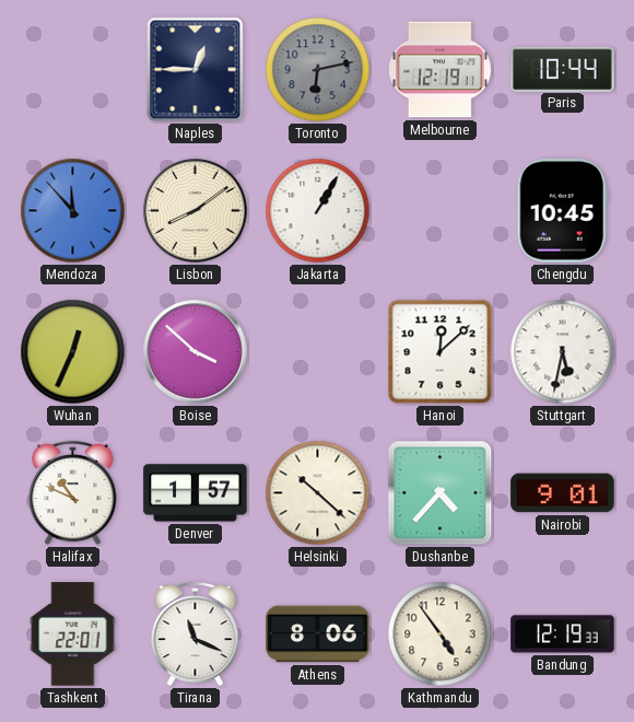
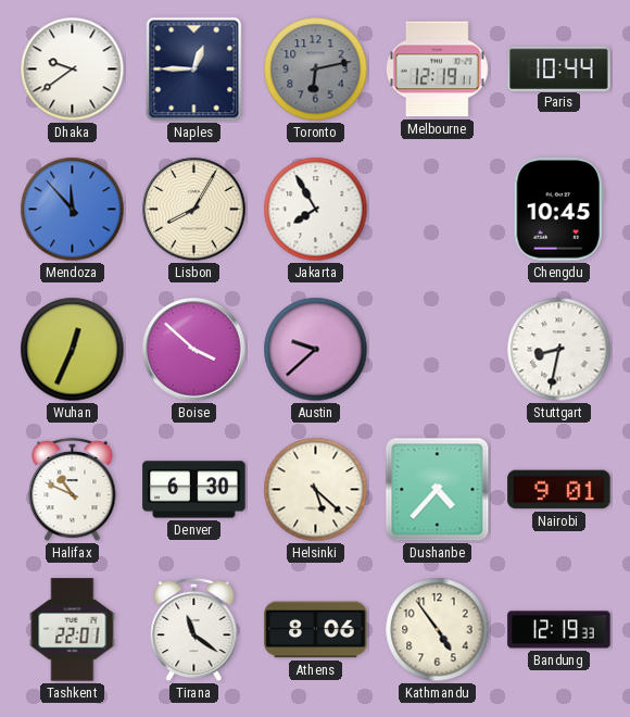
Dhaka: none -> 9:39 (73, 70)
Lisbon: 8:09 -> 8:05 (194, 210)
Jakarta: 1:05 -> 7:55 (316, 210)
Austin: none -> 9:38 (316, 350)
Hanoi: 12:08 -> none (441, 352)
Stuttgart: 5:32 -> 8:32 (559, 350)
Denver: 1:57 -> 6:30 (194, 490)
Helsinki: 10:22 -> 5:22 (316, 490)
Tirana: 11:19 -> 11:21 (194, 630)
